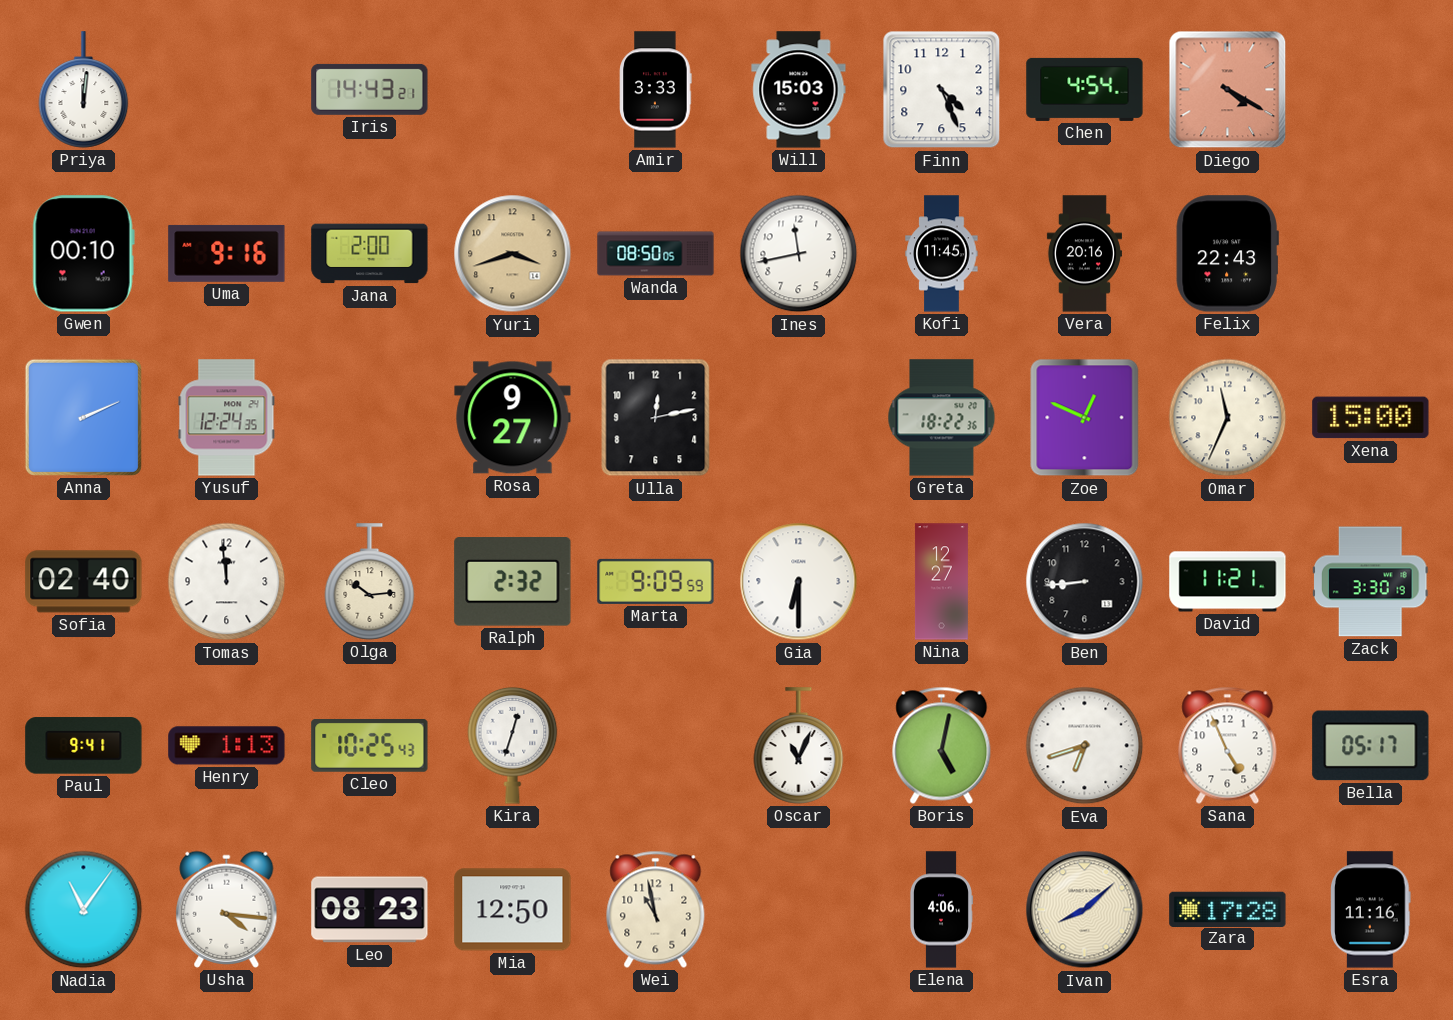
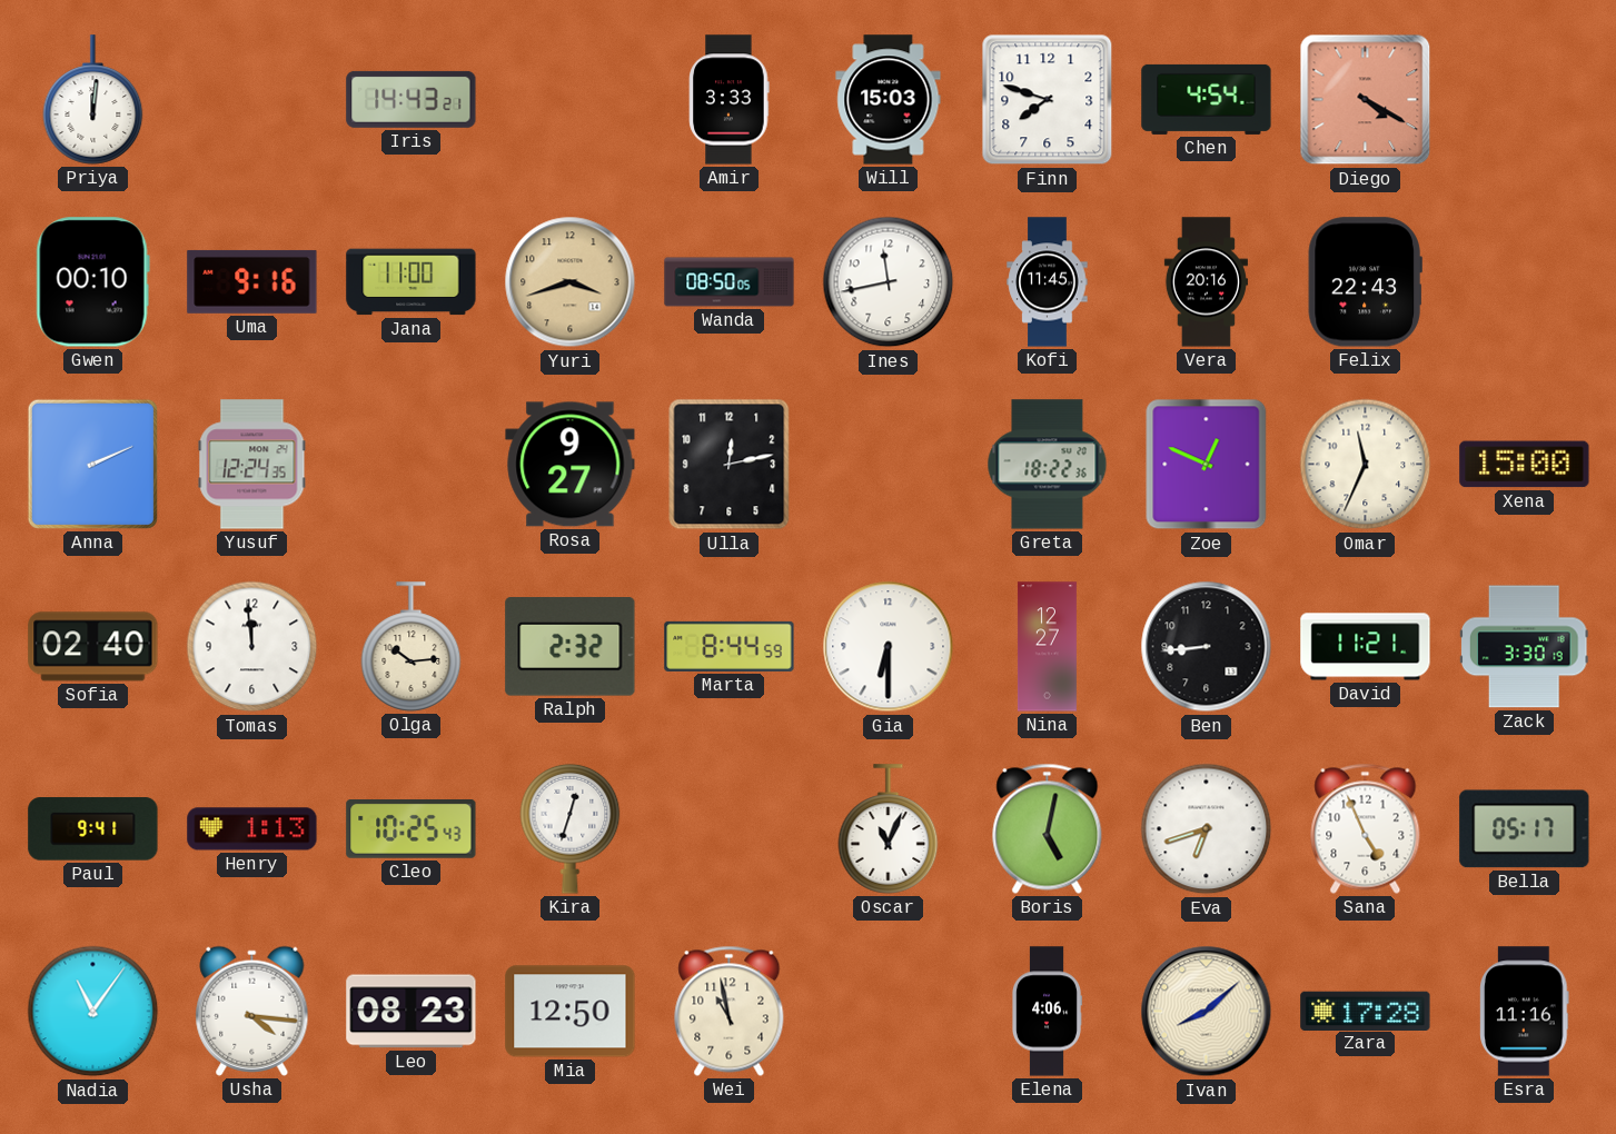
Finn: 4:26 -> 7:48 (1048, 100)
Jana: 2:00 -> 11:00 (412, 282)
Marta: 9:09 -> 8:44 (730, 646)
